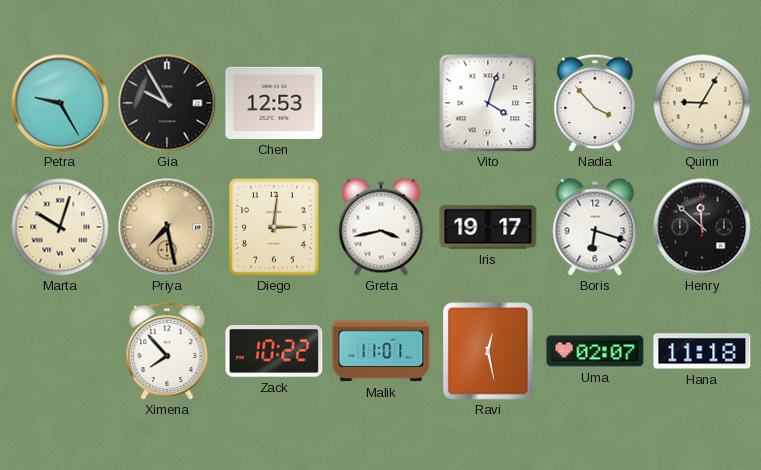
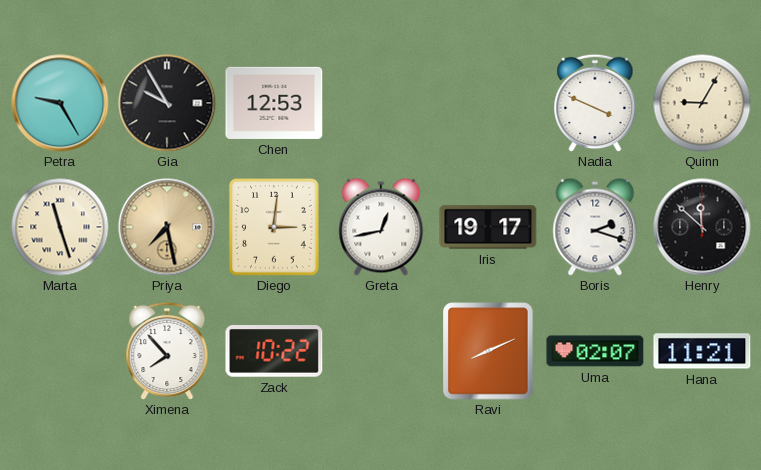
Vito: 4:03 -> none (488, 103)
Nadia: 3:53 -> 3:49 (595, 103)
Marta: 10:03 -> 11:27 (60, 227)
Greta: 3:43 -> 12:43 (381, 227)
Boris: 6:18 -> 2:18 (595, 227)
Malik: 11:01 -> none (381, 351)
Ravi: 12:28 -> 8:11 (488, 351)
Hana: 11:18 -> 11:21 (702, 351)
